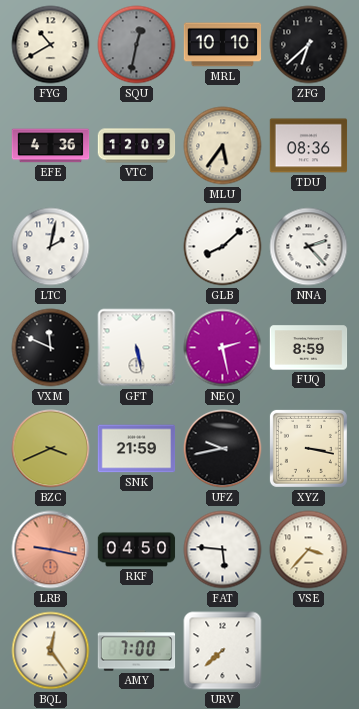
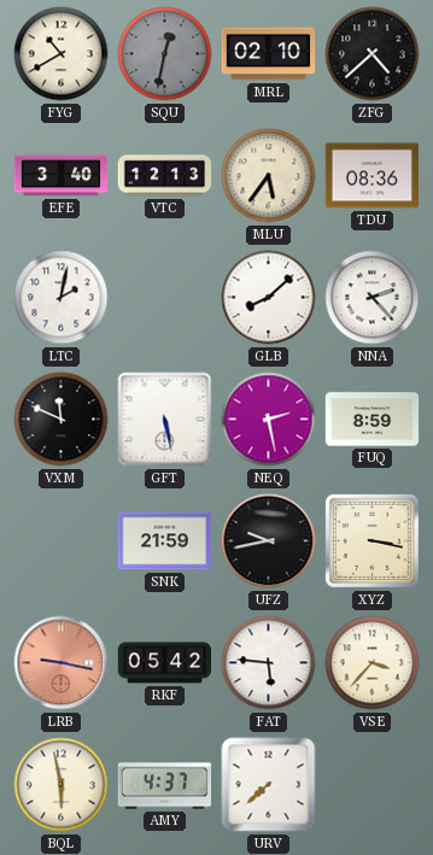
MRL: 10:10 -> 02:10 (269, 54)
ZFG: 6:38 -> 4:38 (373, 54)
EFE: 4:36 -> 3:40 (62, 176)
VTC: 12:09 -> 12:13 (165, 176)
BZC: 3:41 -> none (51, 449)
RKF: 04:50 -> 05:42 (165, 663)
BQL: 12:24 -> 5:58 (62, 785)
AMY: 7:00 -> 4:37 (165, 785)
